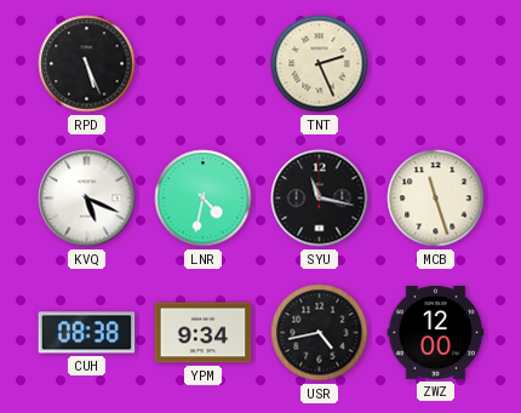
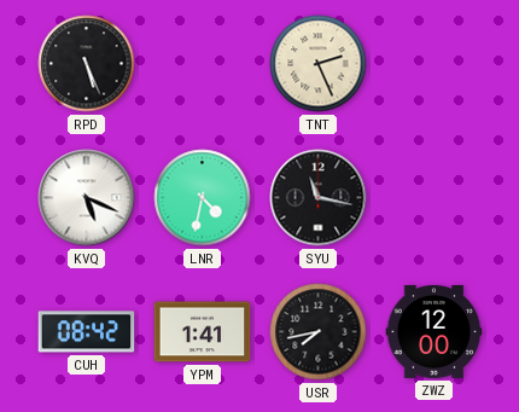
MCB: 11:27 -> none (436, 199)
CUH: 08:38 -> 08:42 (87, 332)
YPM: 9:34 -> 1:41 (203, 332)
USR: 4:43 -> 7:43 (319, 332)
